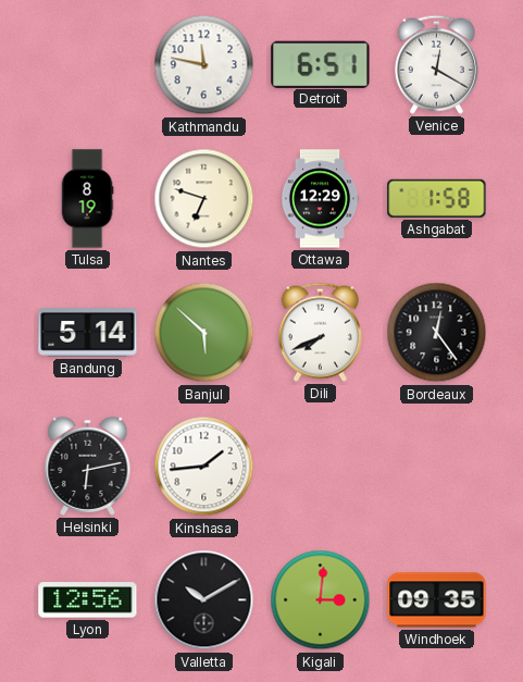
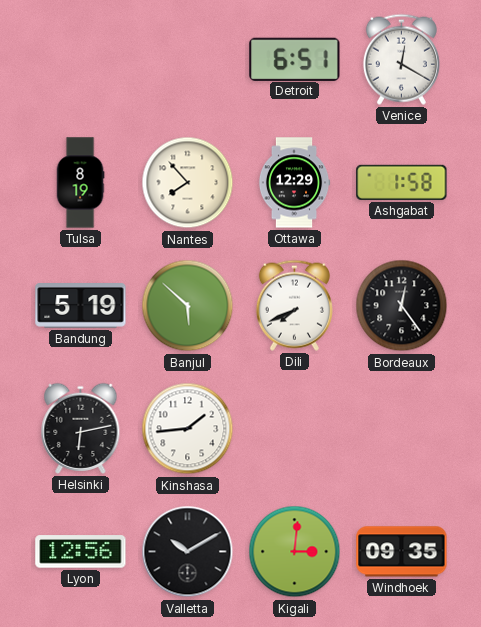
Kathmandu: 11:47 -> none (204, 65)
Nantes: 6:48 -> 7:53 (188, 183)
Bandung: 5:14 -> 5:19 (81, 306)
